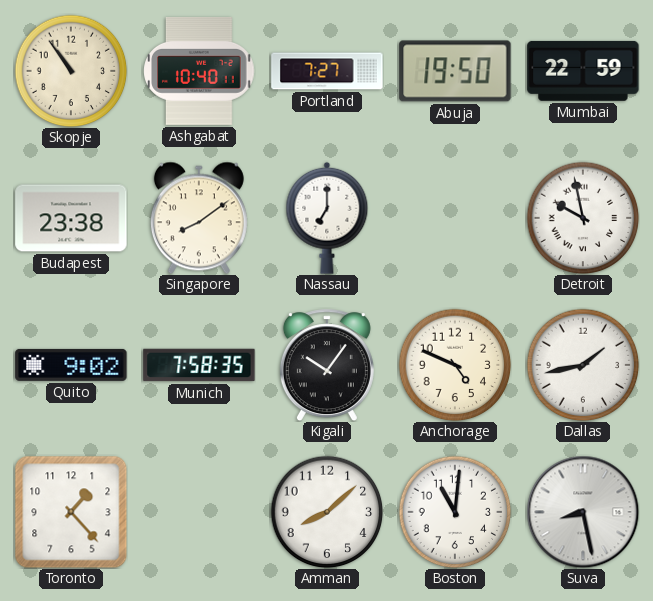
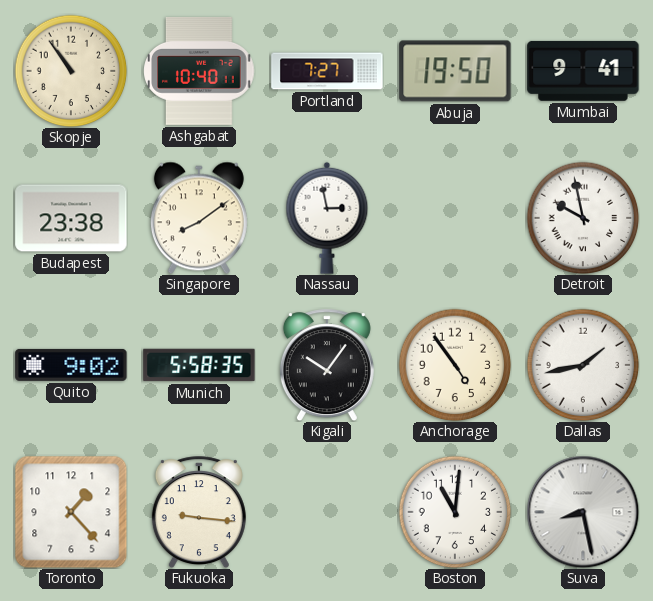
Mumbai: 22:59 -> 9:41 (583, 71)
Nassau: 7:00 -> 2:58 (327, 218)
Munich: 7:58 -> 5:58 (199, 365)
Anchorage: 4:49 -> 4:54 (455, 365)
Fukuoka: none -> 9:16 (199, 512)
Amman: 8:08 -> none (327, 512)
